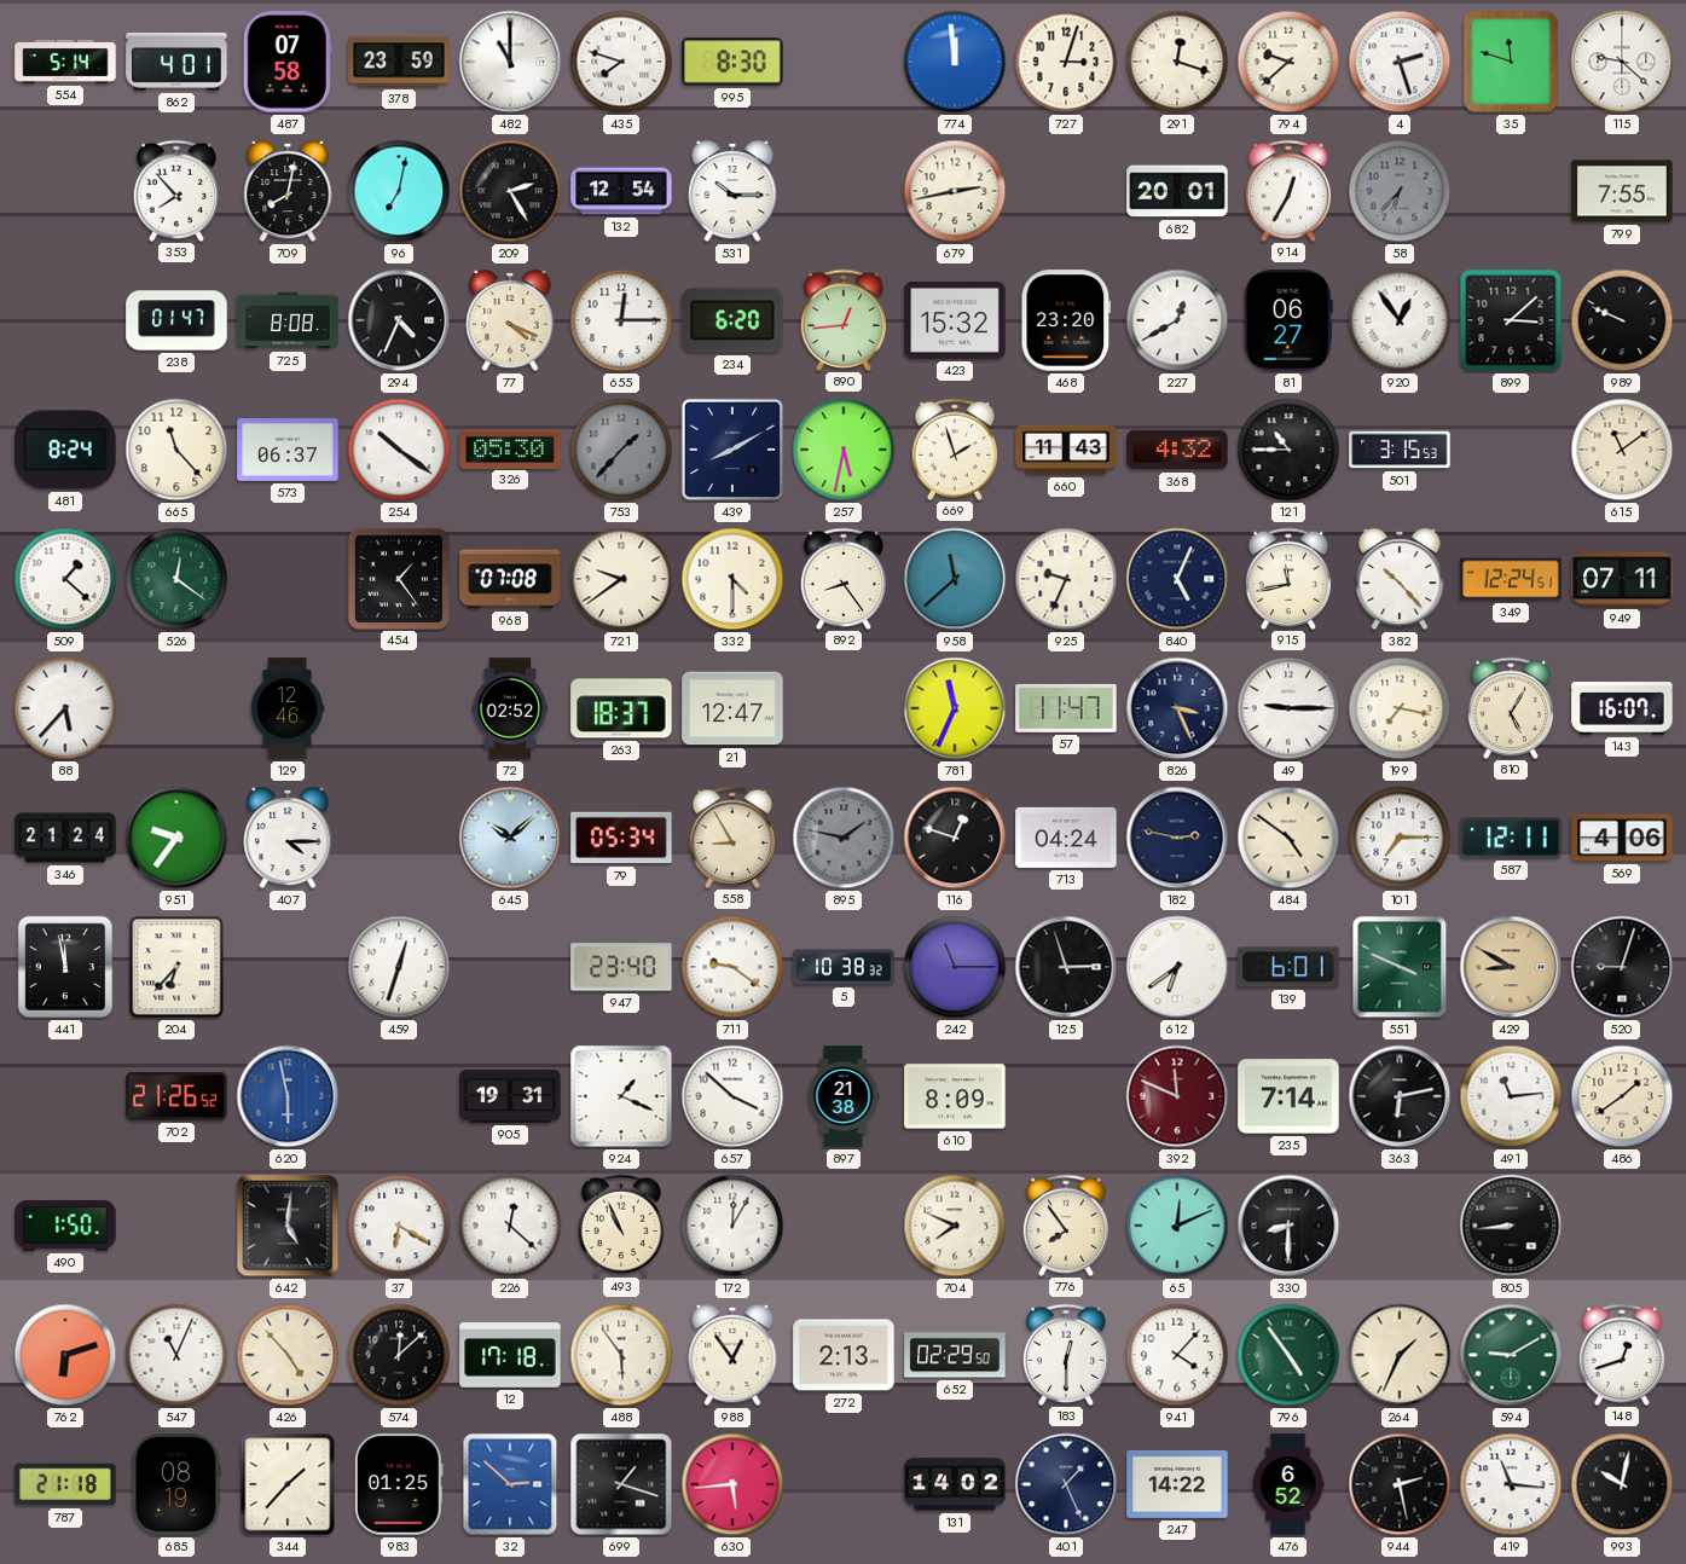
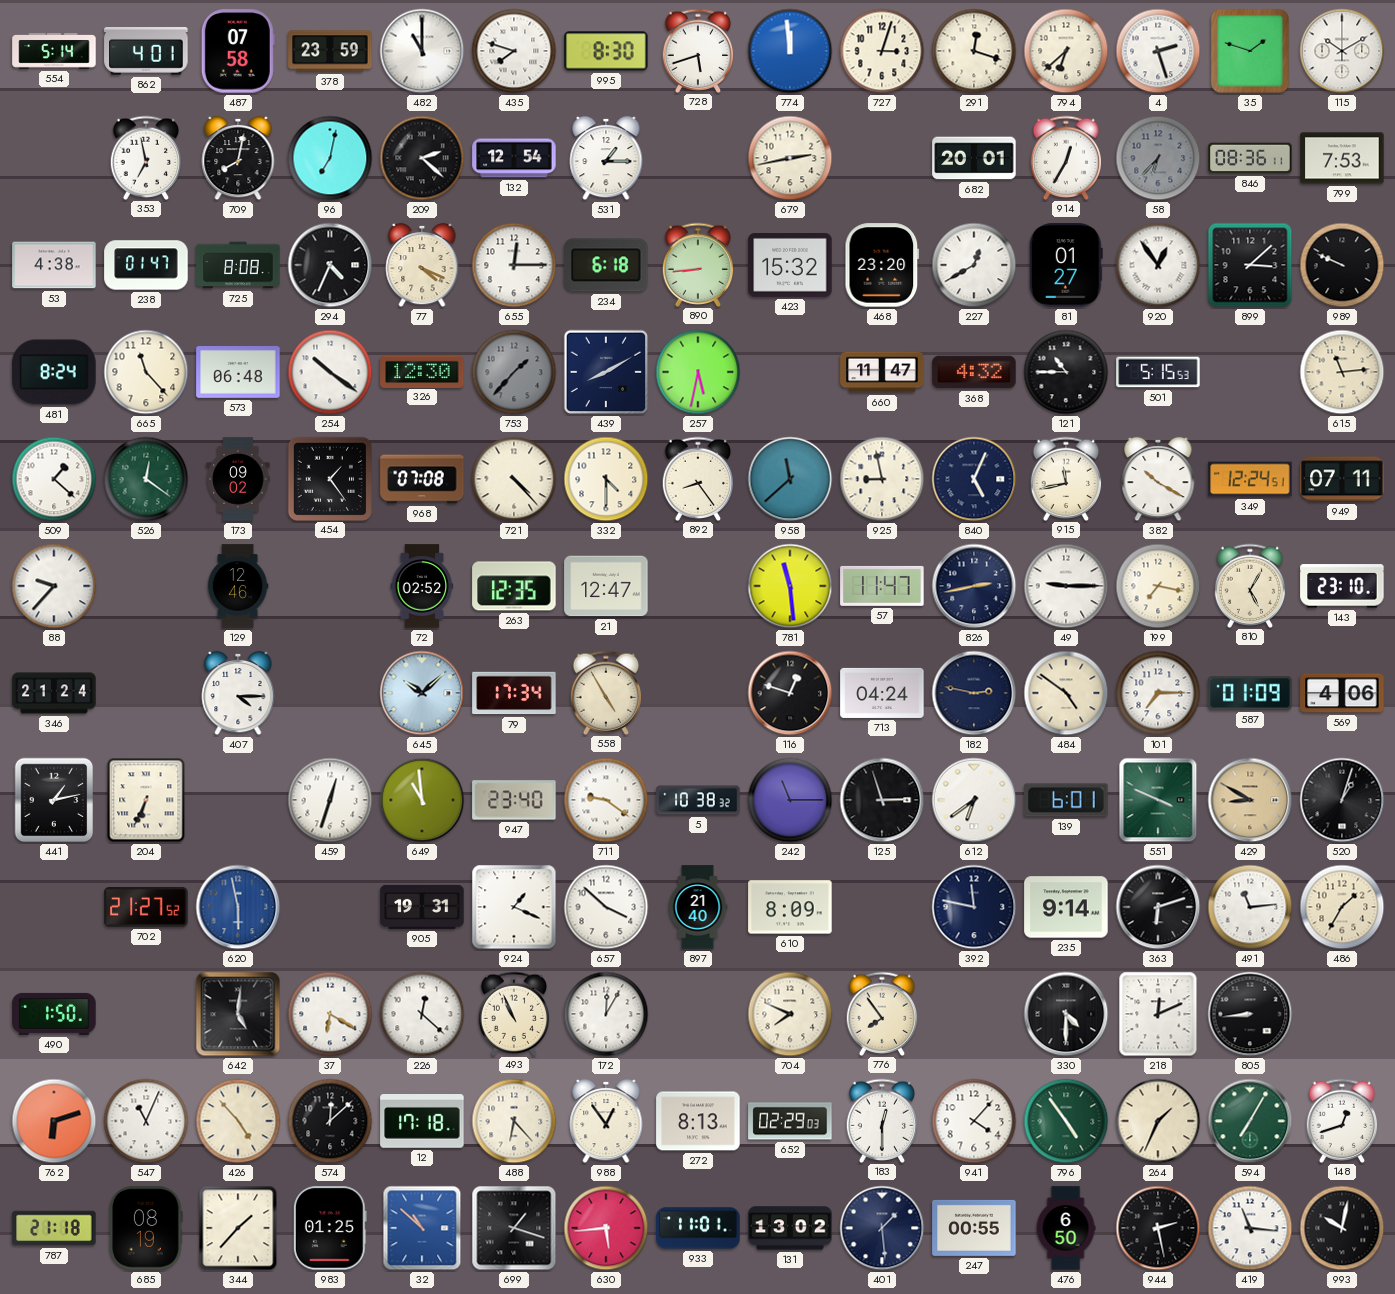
728: none -> 5:42 (698, 50)
794: 9:38 -> 6:38 (1066, 51)
35: 11:48 -> 1:48 (1250, 51)
115: 9:22 -> 10:10 (1342, 51)
353: 7:53 -> 6:58 (146, 157)
209: 2:25 -> 2:22 (422, 158)
531: 10:15 -> 1:15 (606, 158)
846: none -> 08:36 (1250, 158)
799: 7:55 -> 7:53 (1342, 158)
53: none -> 4:38 (54, 265)
234: 6:20 -> 6:18 (606, 265)
890: 12:44 -> 8:44 (698, 264)
81: 06:27 -> 01:27 (1066, 265)
573: 06:37 -> 06:48 (238, 373)
326: 05:30 -> 12:30 (422, 371)
669: 1:57 -> none (955, 448)
660: 11:43 -> 11:47 (882, 372)
501: 3:15 -> 5:15 (1158, 372)
615: 11:09 -> 11:14 (1342, 372)
173: none -> 09:02 (238, 479)
721: 9:39 -> 4:23 (514, 479)
925: 9:34 -> 8:58 (882, 479)
382: 10:23 -> 10:20 (1158, 479)
88: 5:37 -> 9:37 (54, 586)
263: 18:37 -> 12:35 (514, 586)
781: 11:34 -> 11:29 (790, 586)
826: 3:26 -> 2:43 (974, 586)
143: 16:07 -> 23:10 (1342, 586)
951: 9:36 -> none (176, 838)
79: 05:34 -> 17:34 (514, 693)
558: 8:55 -> 4:55 (606, 692)
895: 1:47 -> none (844, 838)
587: 12:11 -> 01:09 (1250, 693)
441: 11:58 -> 1:13 (54, 800)
204: 6:37 -> 6:34 (146, 800)
649: none -> 10:59 (422, 800)
520: 9:03 -> 1:03 (1342, 800)
702: 21:26 -> 21:27 (146, 908)
897: 21:38 -> 21:40 (698, 907)
392: 11:49 -> 11:47 (974, 907)
392 dial: burgundy -> navy (974, 907)
235: 7:14 -> 9:14 (1066, 907)
363: 6:13 -> 6:12 (1158, 907)
486: 1:39 -> 1:35 (1342, 907)
65: 12:11 -> none (1177, 1226)
330: 8:30 -> 4:30 (1066, 1014)
218: none -> 12:11 (1158, 1014)
488: 5:54 -> 6:23 (514, 1121)
272: 2:13 -> 8:13 (698, 1121)
652: 02:29:50 -> 02:29:03 (790, 1121)
594: 9:10 -> 7:05 (1250, 1121)
32: 2:52 -> 10:52 (422, 1228)
933: none -> 11:01 (698, 1228)
131: 14:02 -> 13:02 (790, 1228)
401: 1:26 -> 1:29 (882, 1228)
247: 14:22 -> 00:55 (974, 1228)
476: 6:52 -> 6:50 (1066, 1228)
